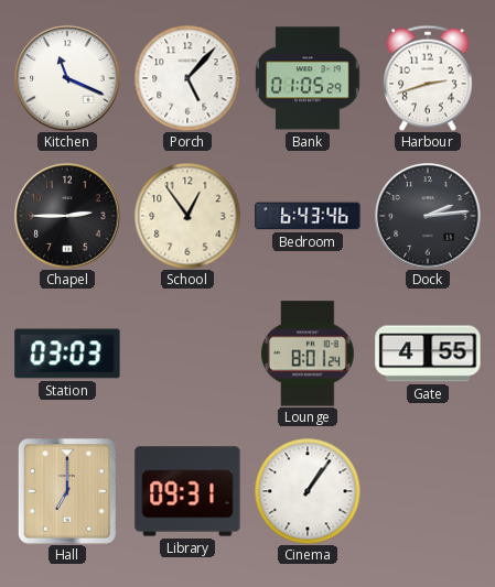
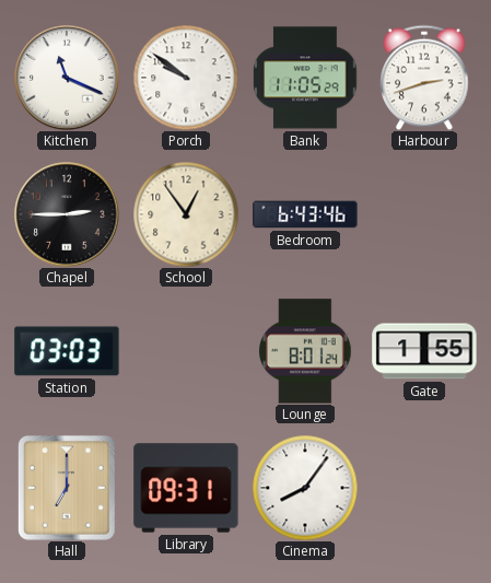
Porch: 5:07 -> 9:51 (186, 78)
Bank: 01:05 -> 11:05 (305, 78)
Dock: 2:14 -> none (428, 216)
Gate: 4:55 -> 1:55 (424, 351)
Cinema: 1:06 -> 8:06 (305, 488)
